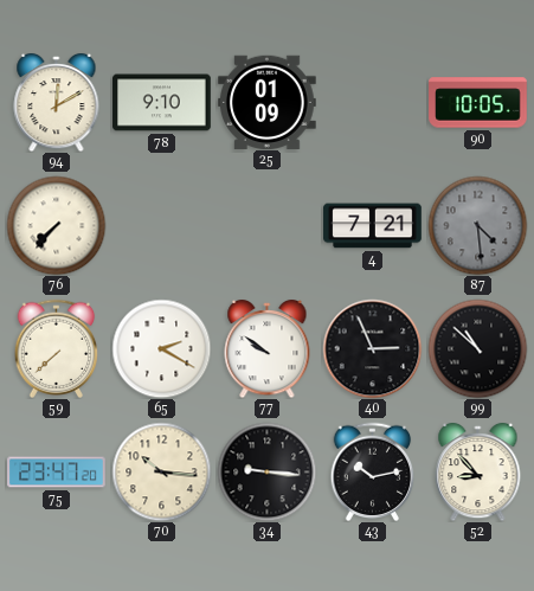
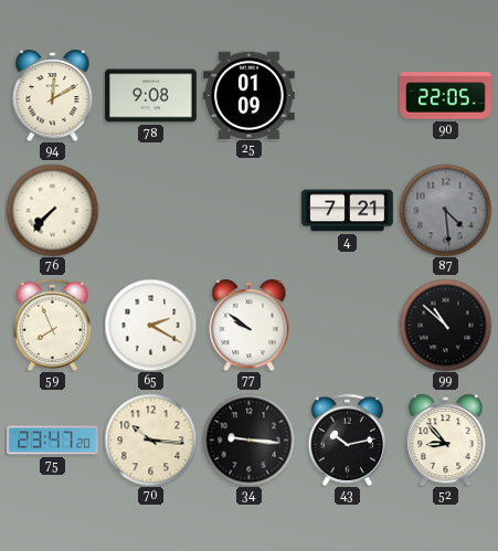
78: 9:10 -> 9:08 (151, 96)
90: 10:05 -> 22:05 (446, 96)
59: 7:38 -> 7:56 (53, 325)
40: 2:56 -> none (372, 348)
